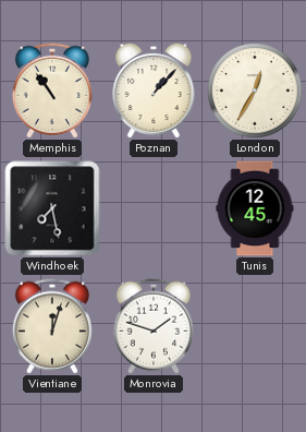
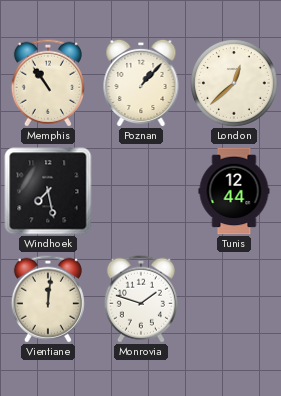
London: 12:35 -> 12:38 (235, 84)
Tunis: 12:45 -> 12:44 (234, 191)
Vientiane: 12:03 -> 12:01 (48, 299)
